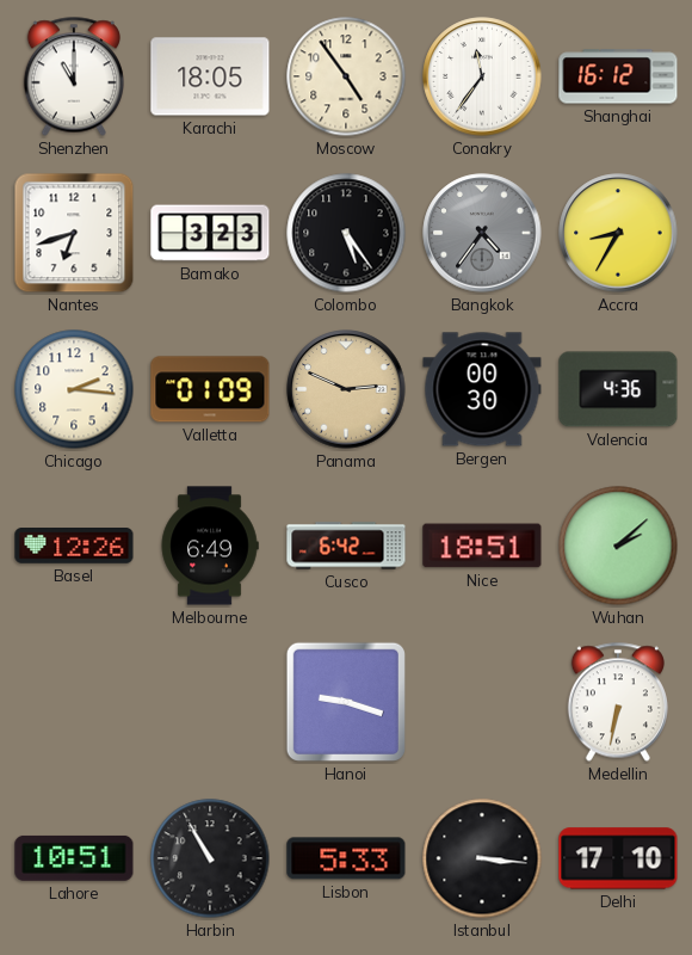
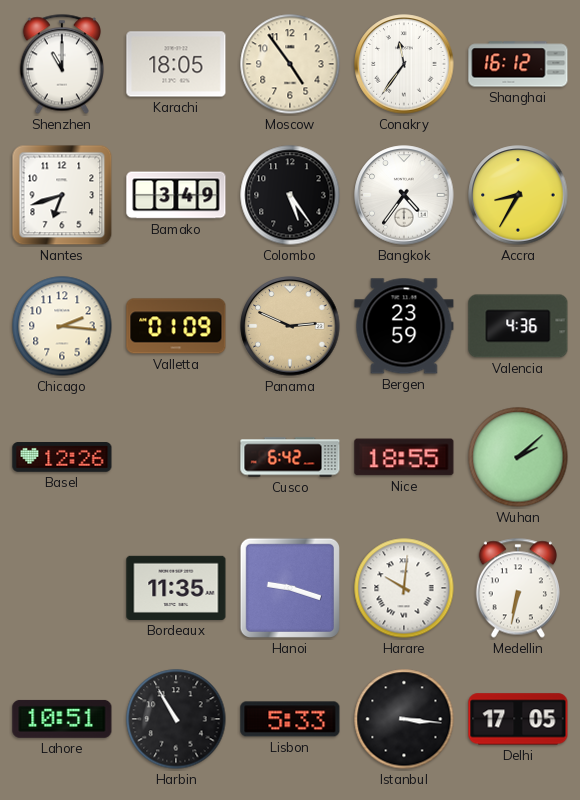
Bamako: 3:23 -> 3:49 (176, 195)
Bangkok dial: grey -> white (404, 195)
Bergen: 00:30 -> 23:59 (404, 326)
Melbourne: 6:49 -> none (210, 546)
Nice: 18:51 -> 18:55 (404, 457)
Bordeaux: none -> 11:35 (176, 588)
Harare: none -> 10:01 (404, 588)
Delhi: 17:10 -> 17:05 (518, 719)
